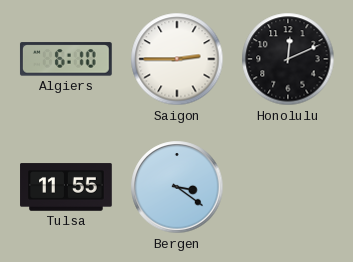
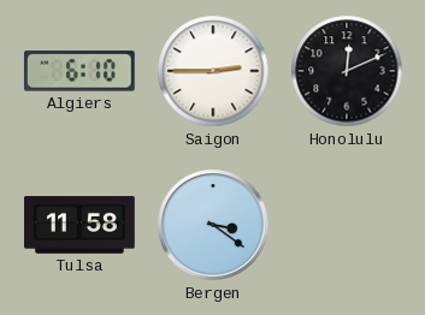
Tulsa: 11:55 -> 11:58 (79, 225)
